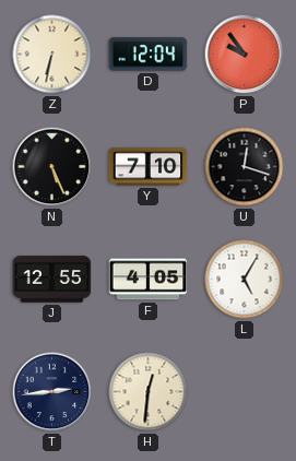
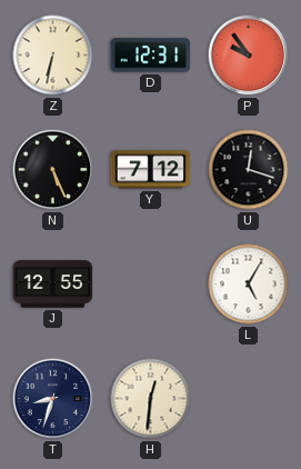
D: 12:04 -> 12:31 (151, 56)
Y: 7:10 -> 7:12 (151, 170)
F: 4:05 -> none (149, 280)
T: 2:44 -> 8:33 (53, 399)
